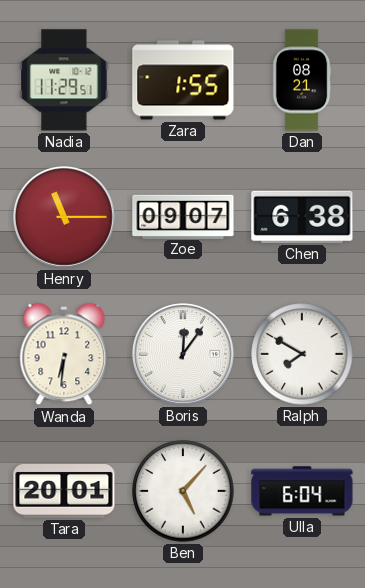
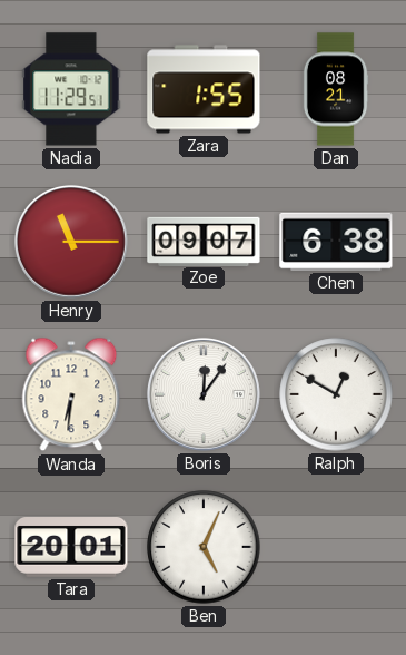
Ralph: 7:50 -> 12:50 (336, 394)
Ben: 5:07 -> 5:04 (204, 547)
Ulla: 6:04 -> none (302, 491)
